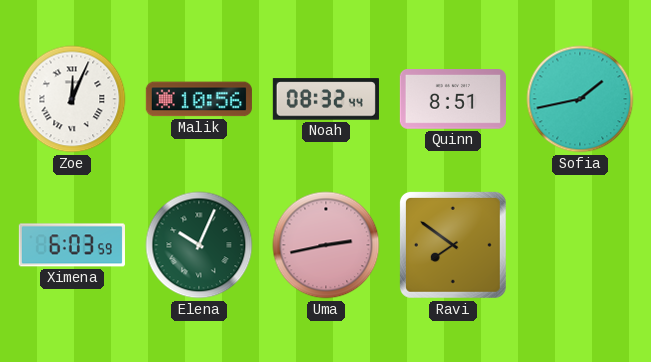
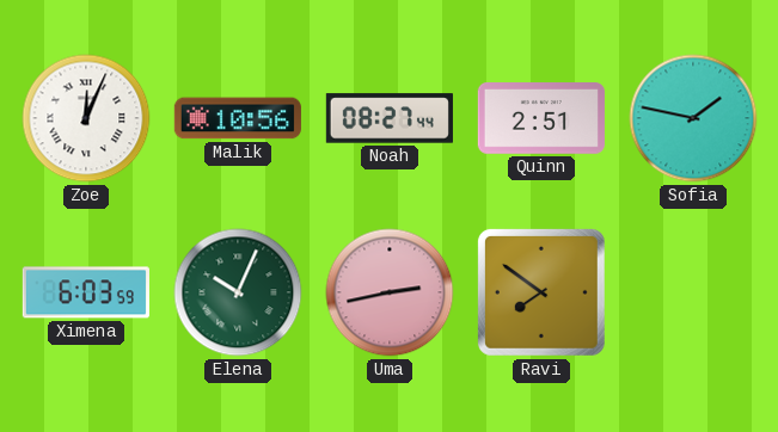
Noah: 08:32 -> 08:27 (390, 118)
Quinn: 8:51 -> 2:51 (541, 119)
Sofia: 1:43 -> 1:47 (693, 118)
